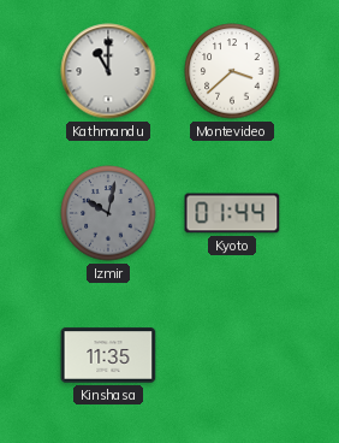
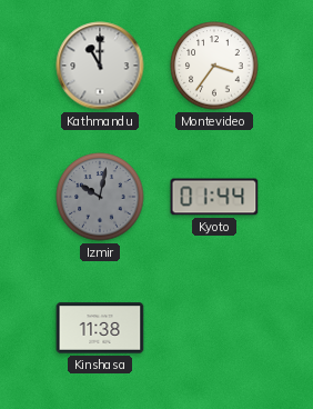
Montevideo: 3:38 -> 3:36 (214, 66)
Kinshasa: 11:35 -> 11:38 (100, 328)
